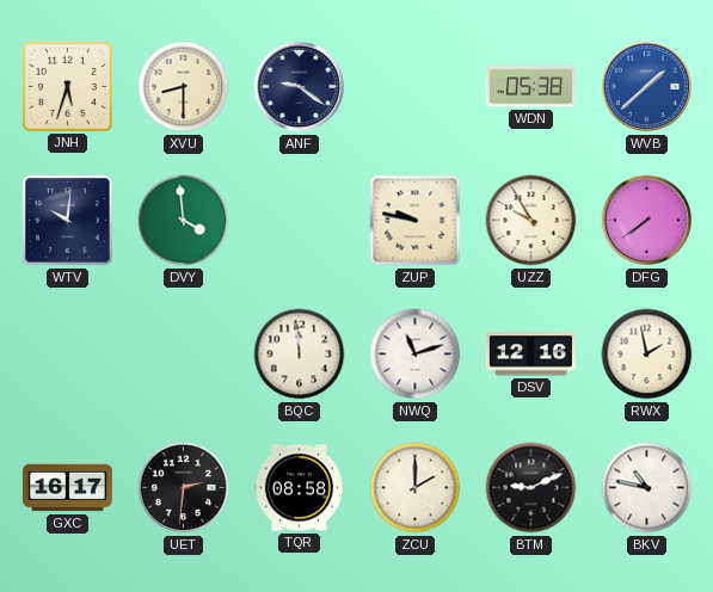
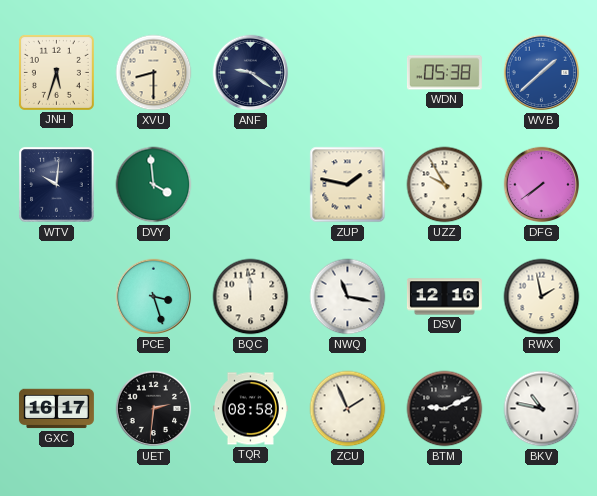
ZUP: 9:47 -> 1:47 (348, 185)
PCE: none -> 3:27 (154, 297)
NWQ: 11:12 -> 11:17 (348, 297)
ZCU: 2:00 -> 1:56 (348, 409)
